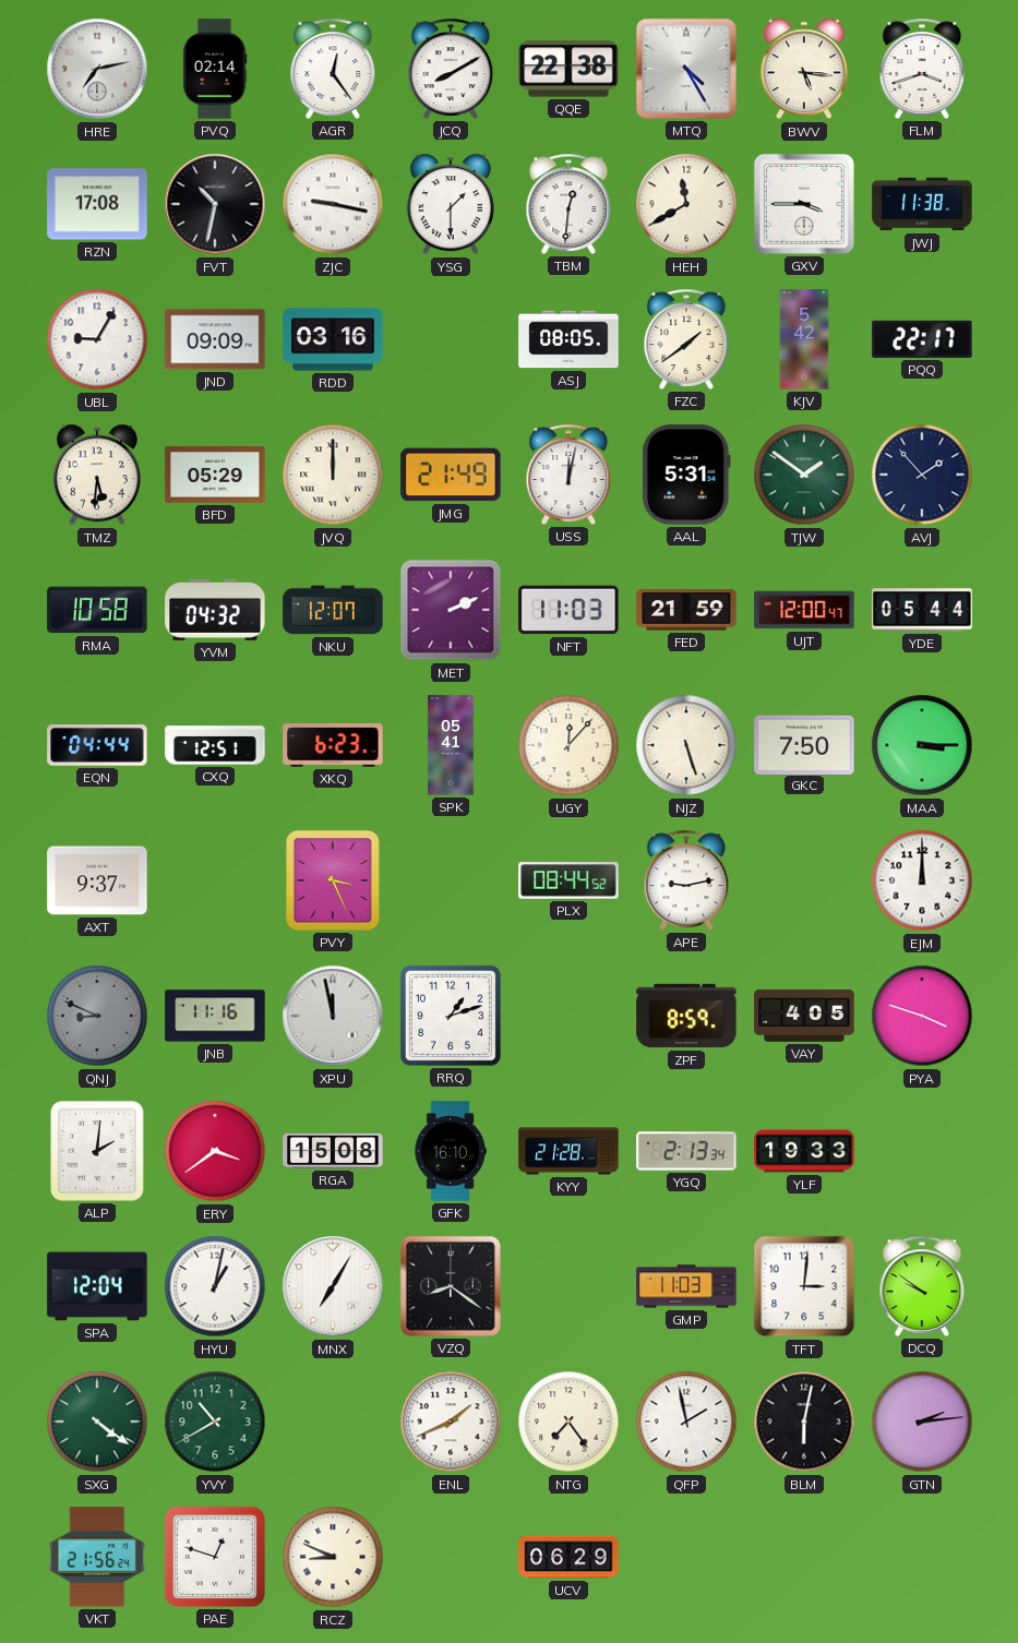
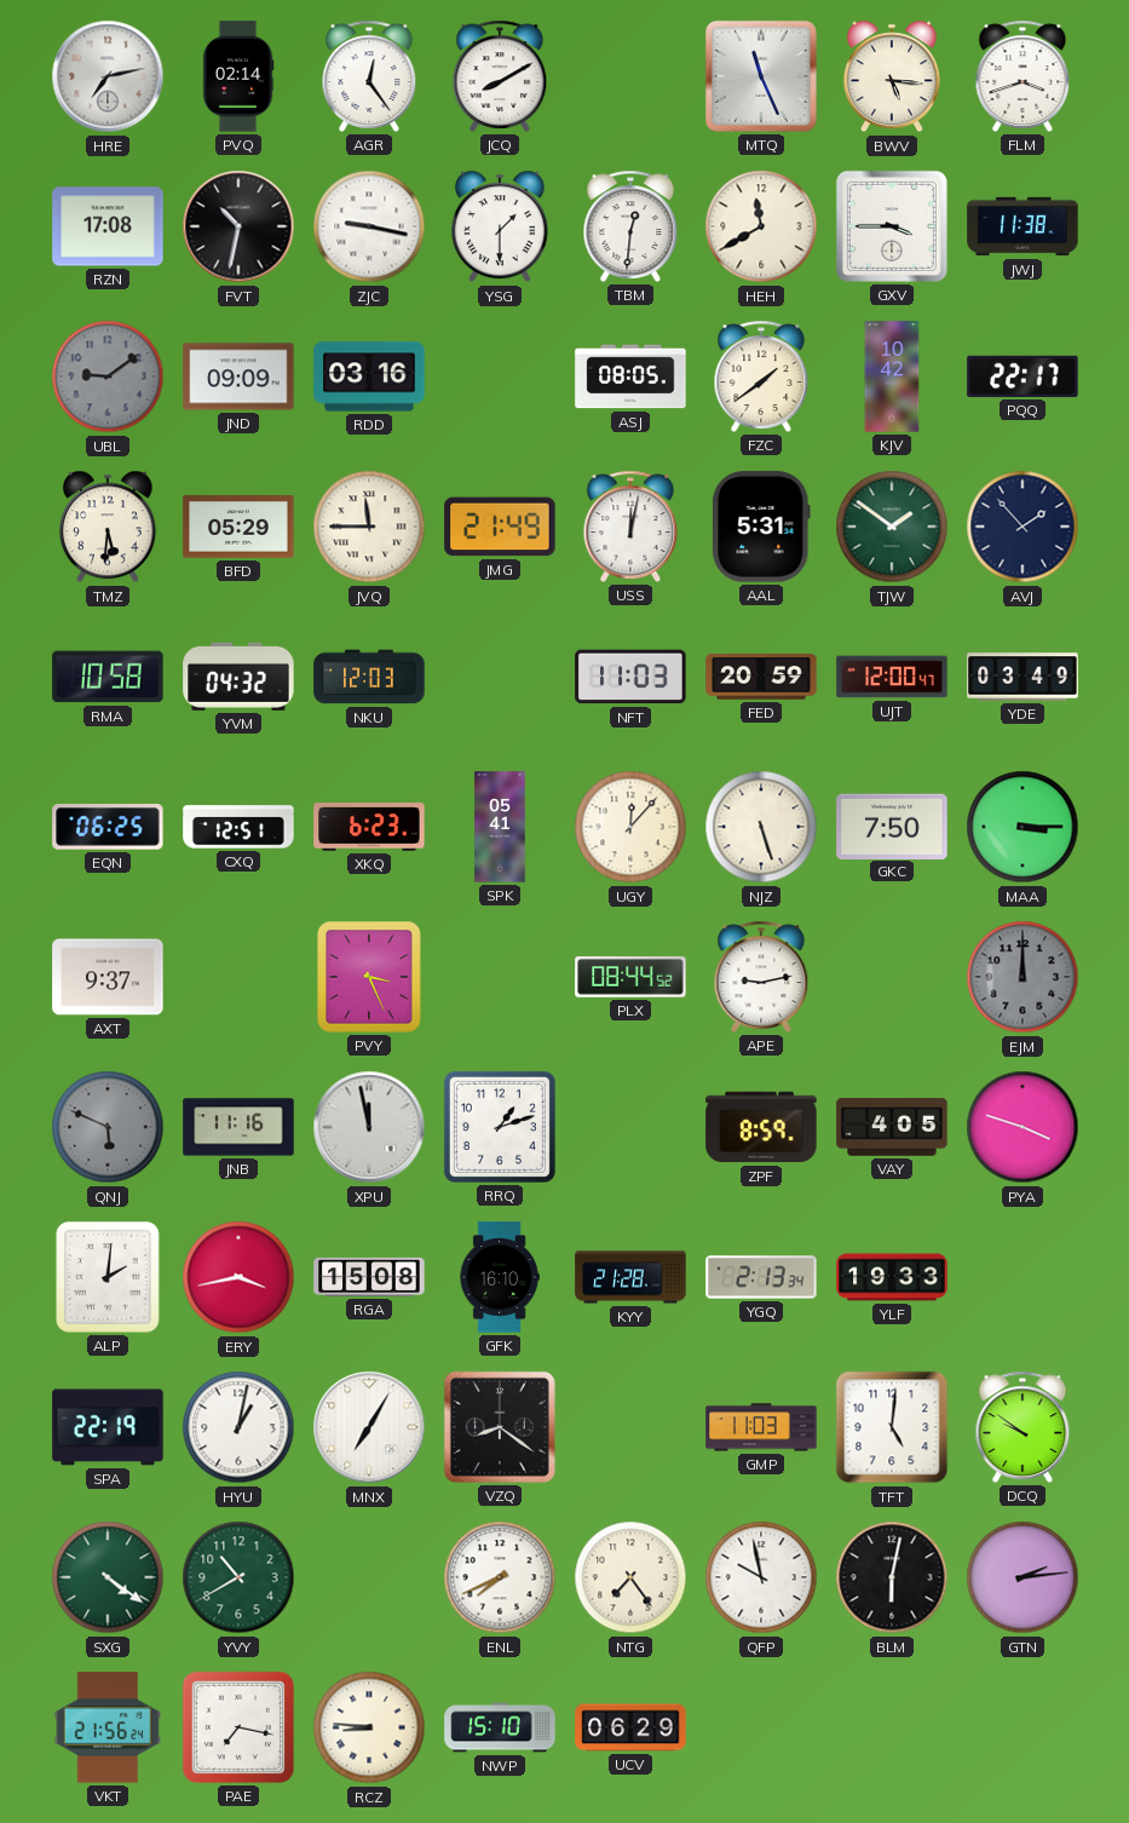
QQE: 22:38 -> none (568, 69)
MTQ: 4:25 -> 11:26 (761, 76)
UBL: 9:05 -> 9:09 (108, 376)
UBL dial: white -> grey (108, 376)
KJV: 5:42 -> 10:42 (892, 376)
JVQ: 12:00 -> 11:45 (369, 527)
NKU: 12:07 -> 12:03 (369, 677)
MET: 2:11 -> none (451, 610)
FED: 21:59 -> 20:59 (761, 677)
YDE: 05:44 -> 03:49 (1023, 677)
EQN: 04:44 -> 06:25 (108, 827)
EJM dial: white -> grey (1023, 977)
QNJ: 8:49 -> 5:49 (108, 1127)
ERY: 3:39 -> 3:43 (238, 1277)
SPA: 12:04 -> 22:19 (108, 1427)
TFT: 3:01 -> 5:01 (892, 1427)
ENL: 1:41 -> 7:41 (500, 1577)
QFP: 1:58 -> 9:58 (761, 1577)
PAE: 12:48 -> 7:17 (238, 1727)
RCZ: 8:49 -> 8:46 (369, 1727)
NWP: none -> 15:10 (500, 1727)
